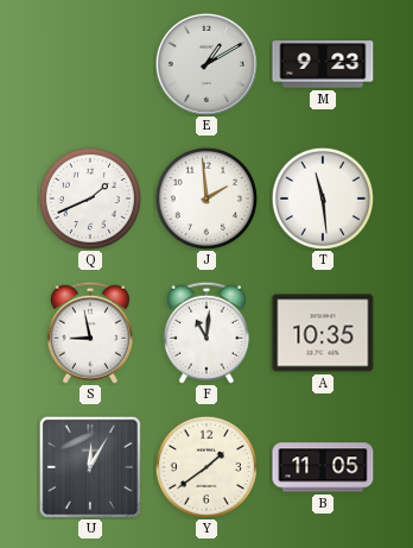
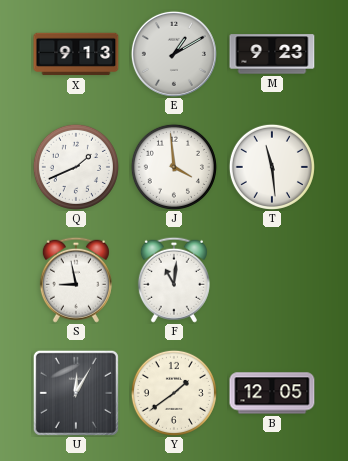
X: none -> 9:13 (76, 54)
J: 1:59 -> 3:59 (174, 167)
A: 10:35 -> none (323, 333)
B: 11:05 -> 12:05 (272, 393)
